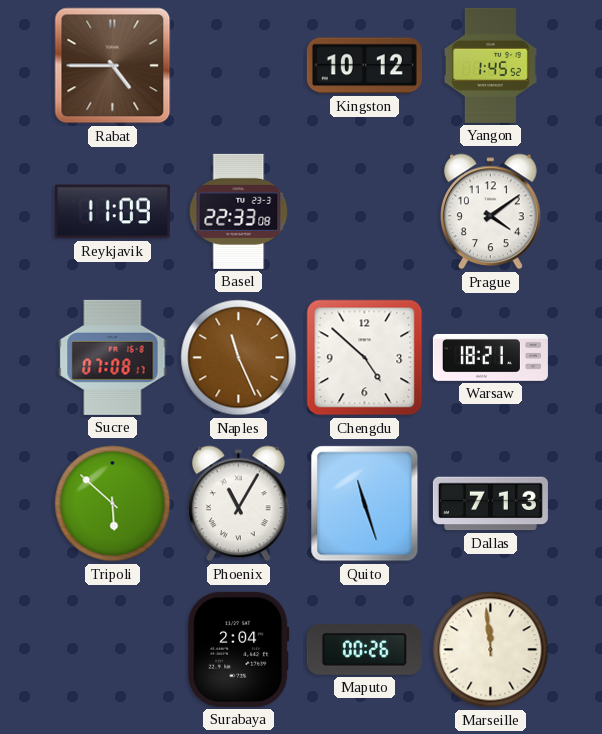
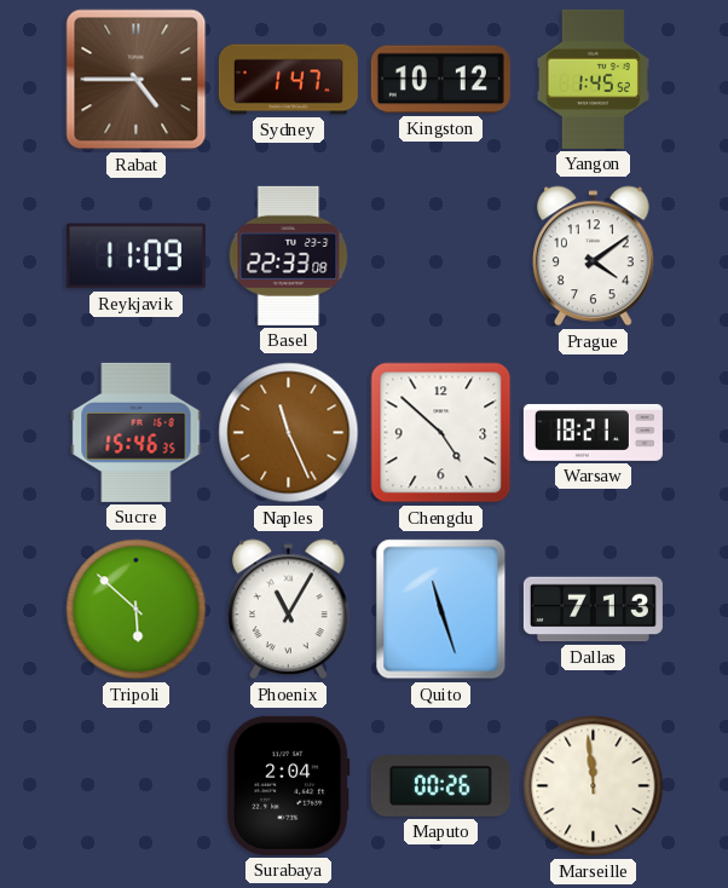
Sydney: none -> 1:47 (288, 80)
Sucre: 07:08 -> 15:46 (137, 432)
